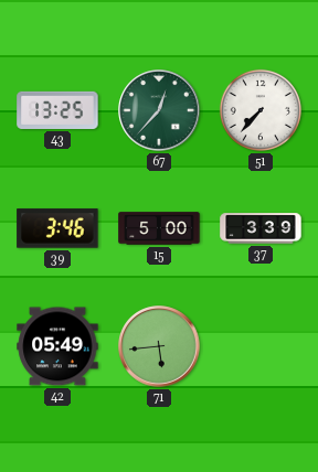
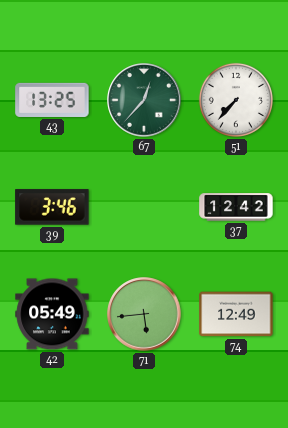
15: 5:00 -> none (159, 228)
37: 3:39 -> 12:42 (236, 207)
74: none -> 12:49 (236, 314)
